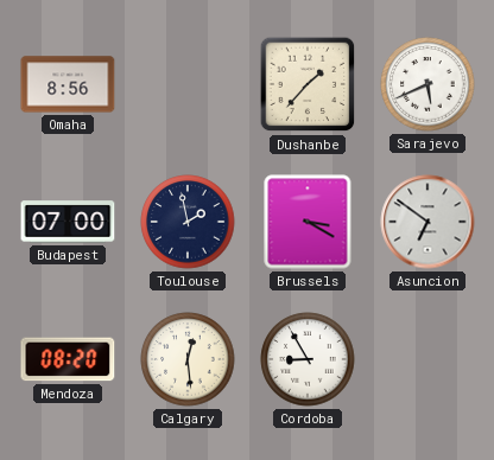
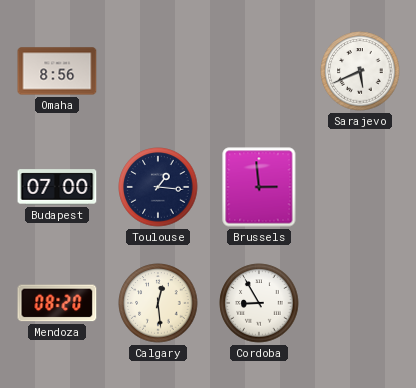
Dushanbe: 1:37 -> none (308, 84)
Toulouse: 1:58 -> 1:16 (158, 187)
Brussels: 3:20 -> 2:59 (259, 187)
Asuncion: 6:51 -> none (427, 222)
